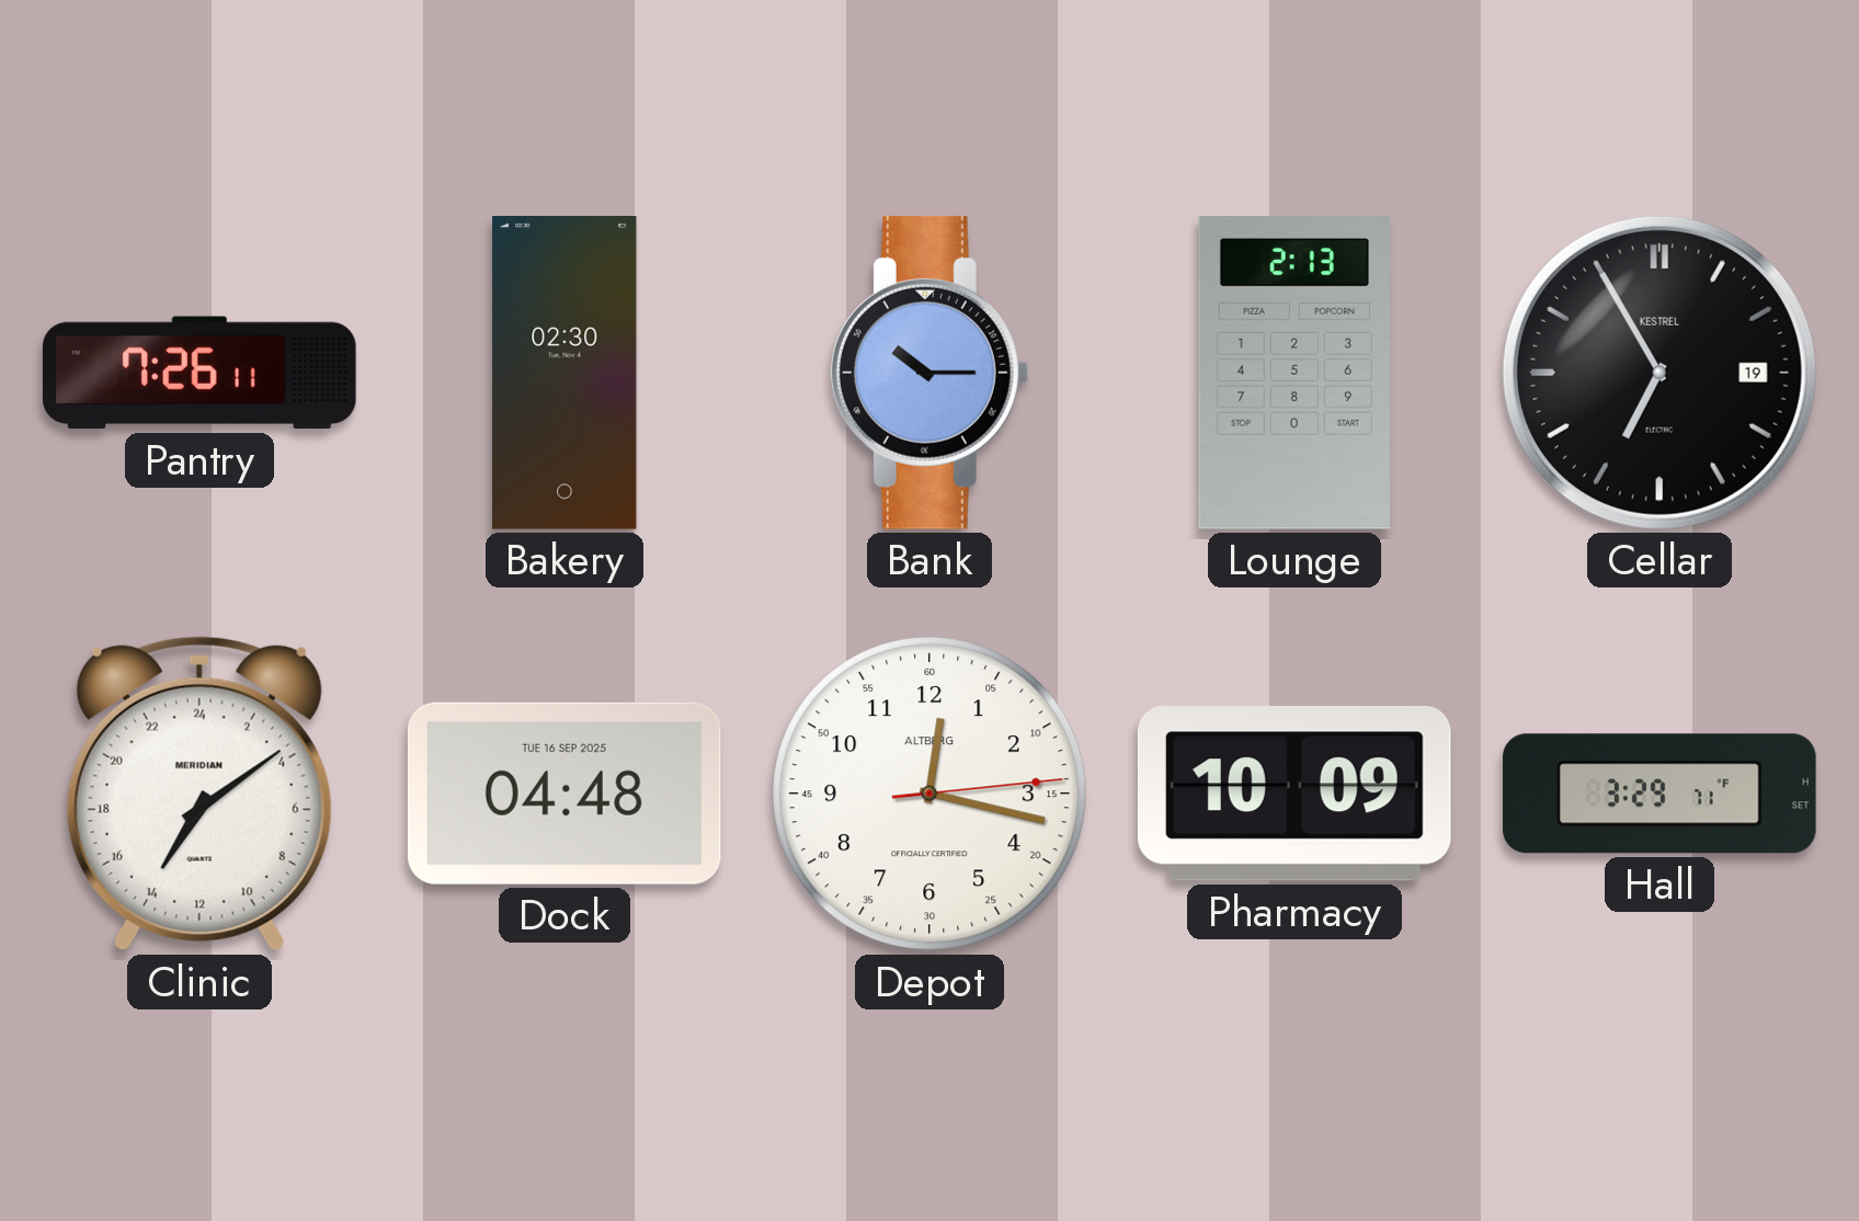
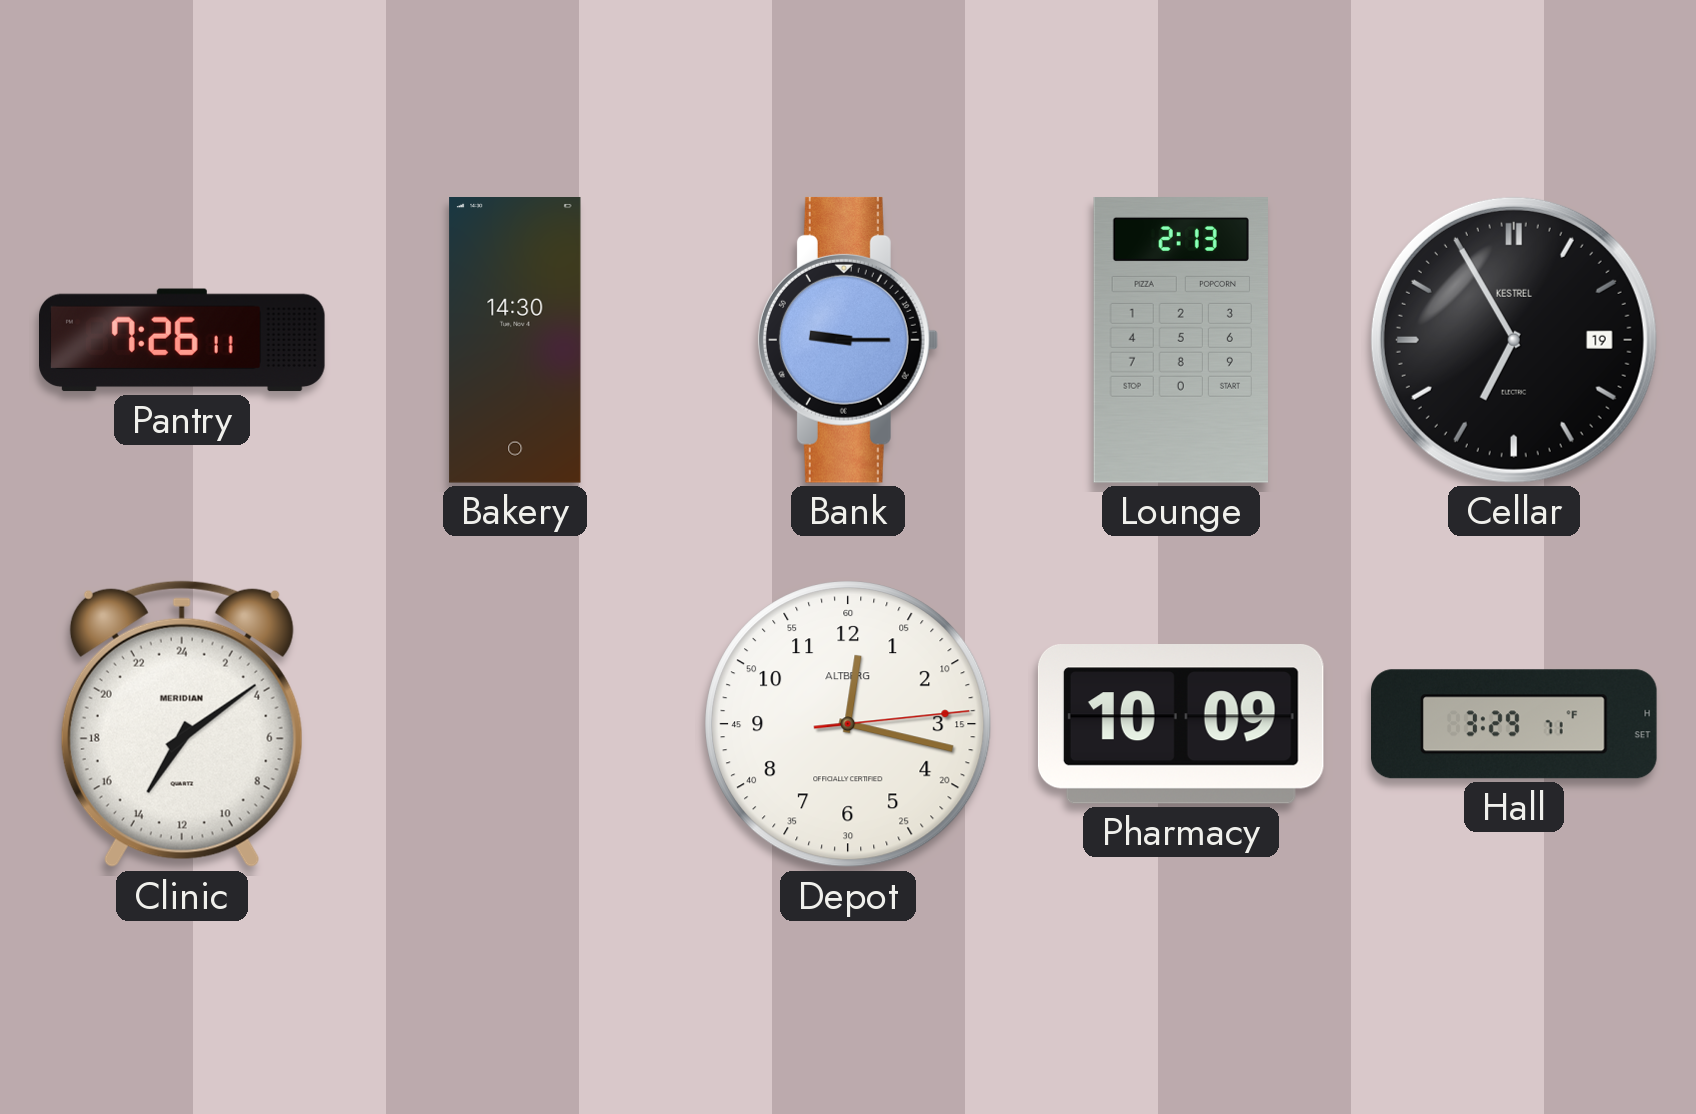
Bakery: 02:30 -> 14:30 (515, 341)
Bank: 10:15 -> 9:15 (847, 340)
Dock: 04:48 -> none (564, 794)
